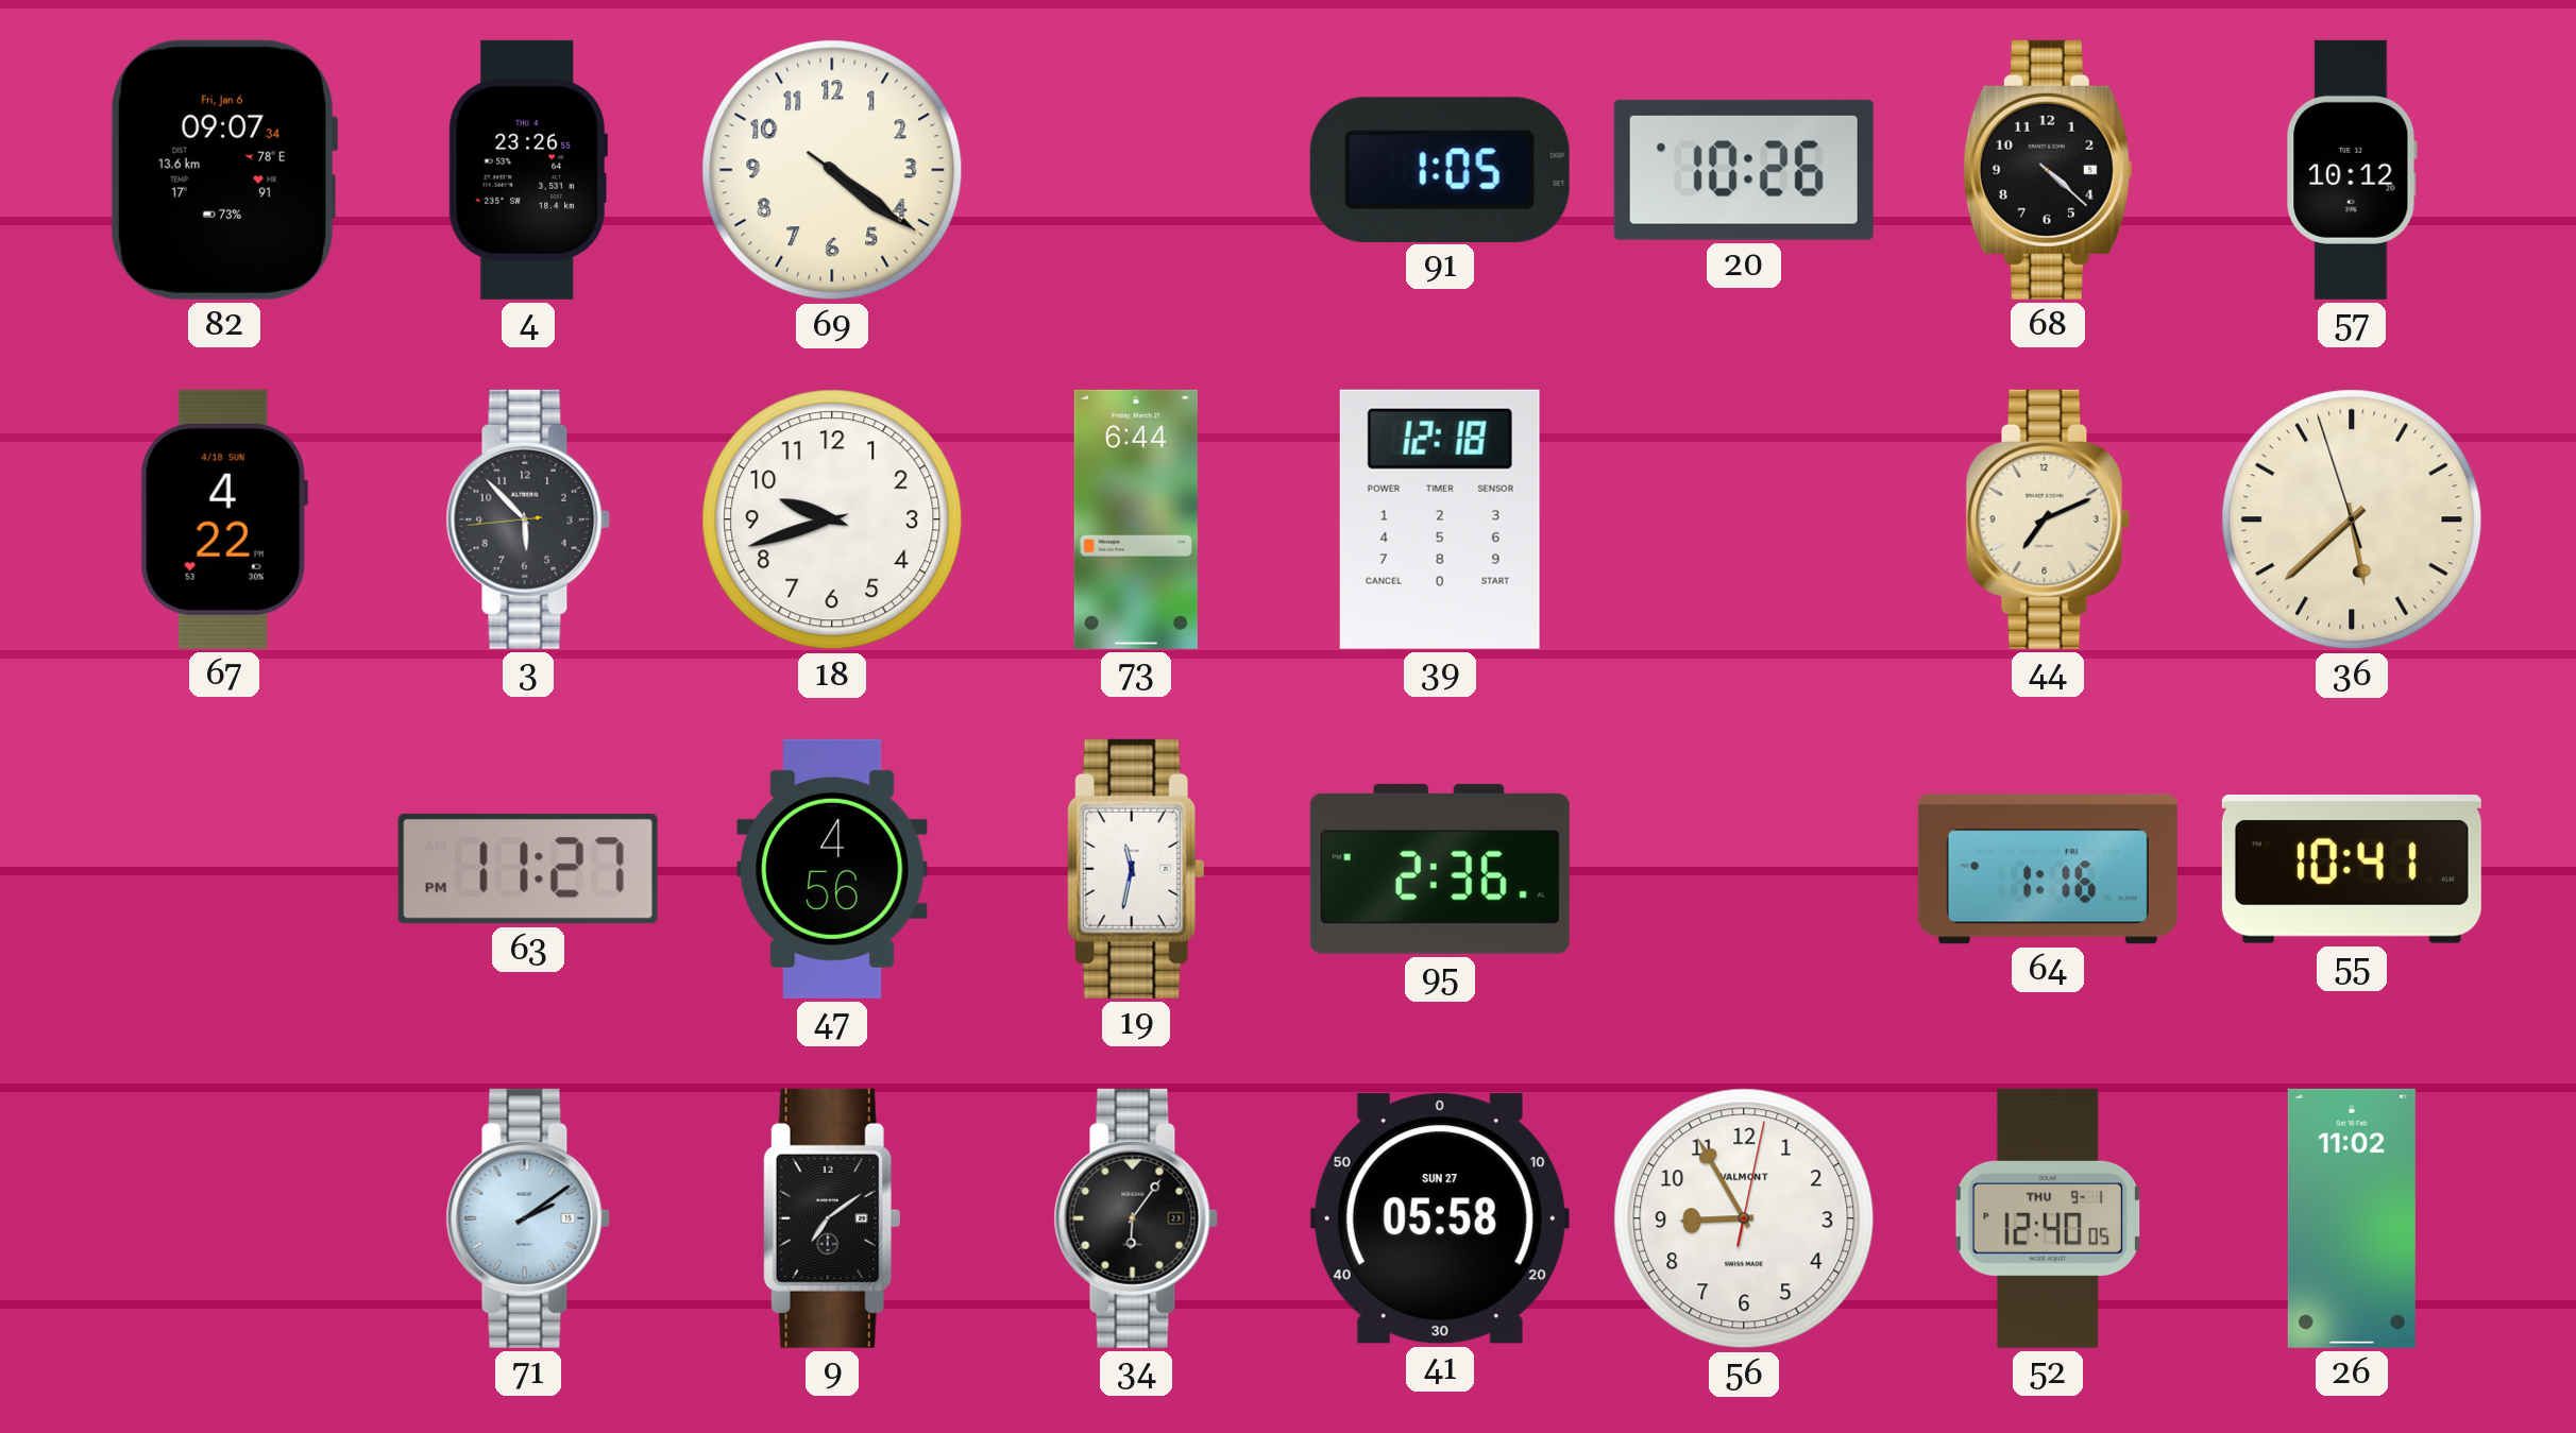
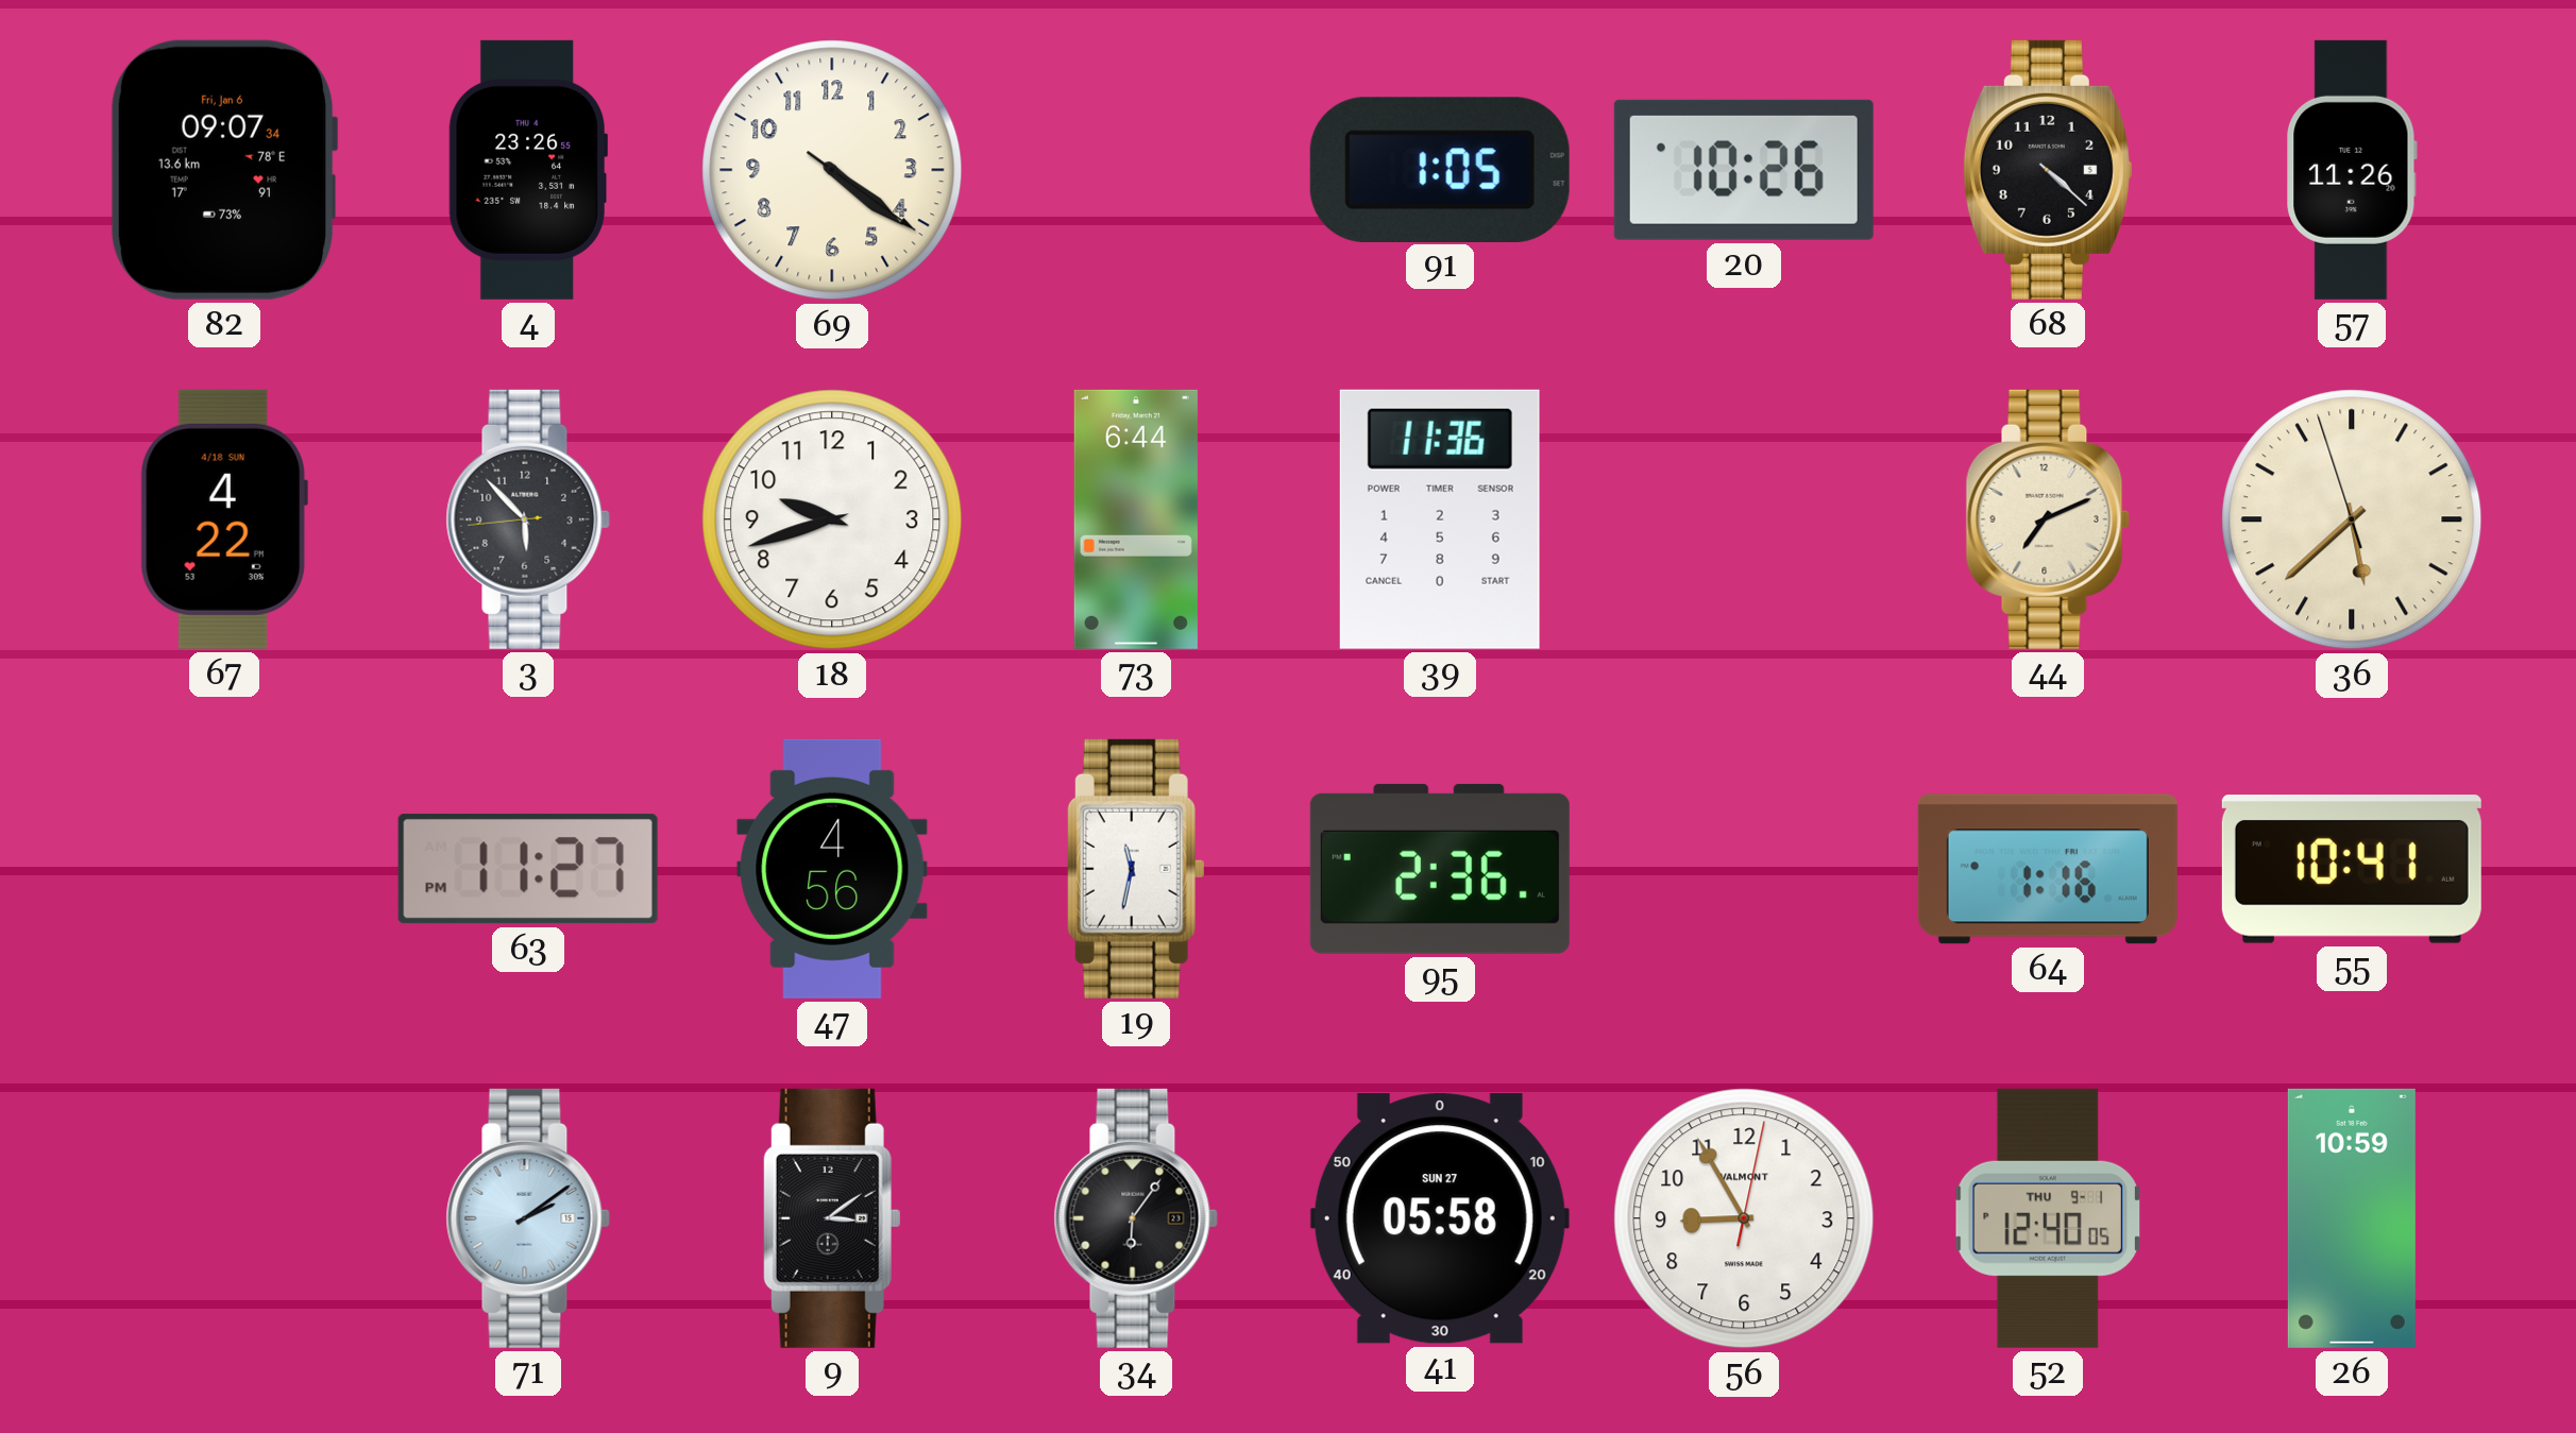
57: 10:12 -> 11:26 (2352, 170)
39: 12:18 -> 11:36 (1440, 519)
9: 7:09 -> 3:09 (832, 1218)
26: 11:02 -> 10:59 (2352, 1218)
